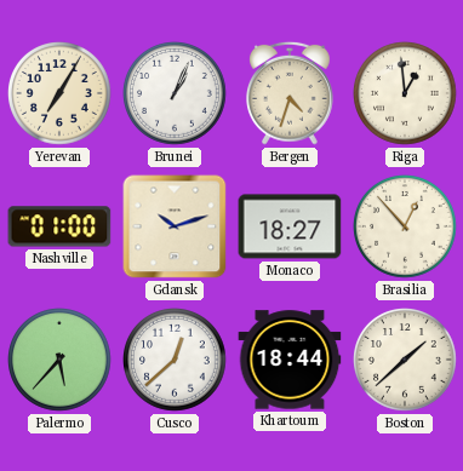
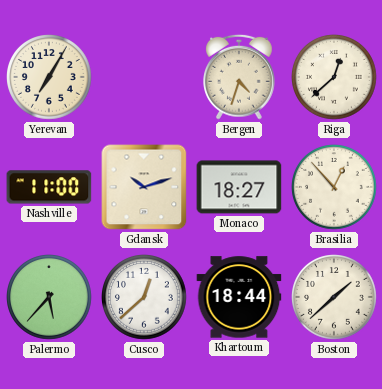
Brunei: 1:04 -> none (176, 94)
Riga: 12:59 -> 12:38 (335, 78)
Nashville: 01:00 -> 11:00 (49, 187)
